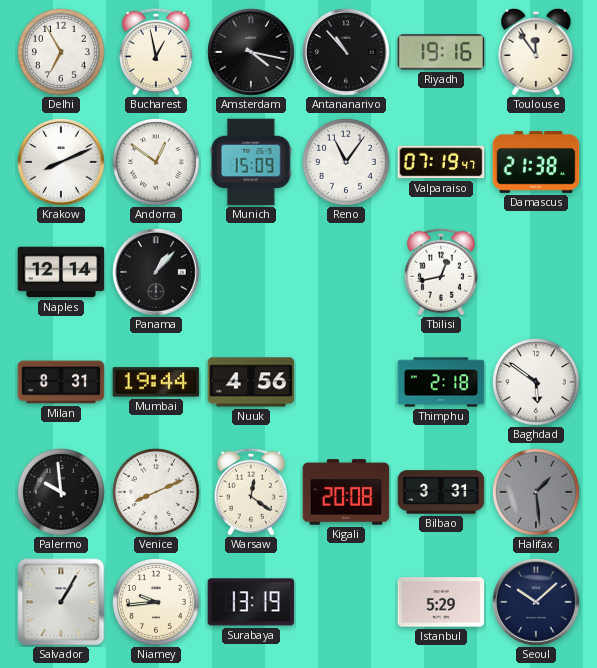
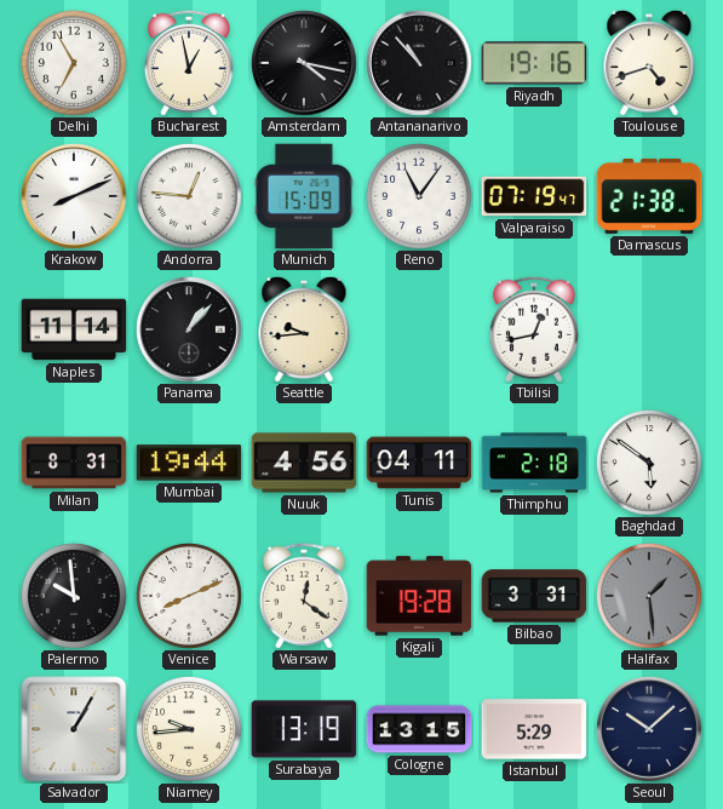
Toulouse: 11:54 -> 4:42 (649, 63)
Andorra: 12:51 -> 12:46 (190, 197)
Naples: 12:14 -> 11:14 (74, 329)
Seattle: none -> 9:44 (304, 329)
Tunis: none -> 04:11 (419, 463)
Kigali: 20:08 -> 19:28 (419, 596)
Cologne: none -> 13:15 (419, 729)
